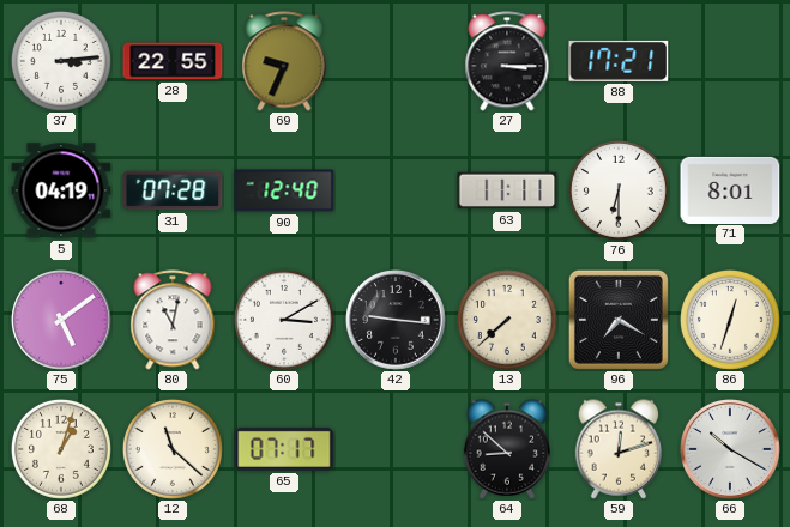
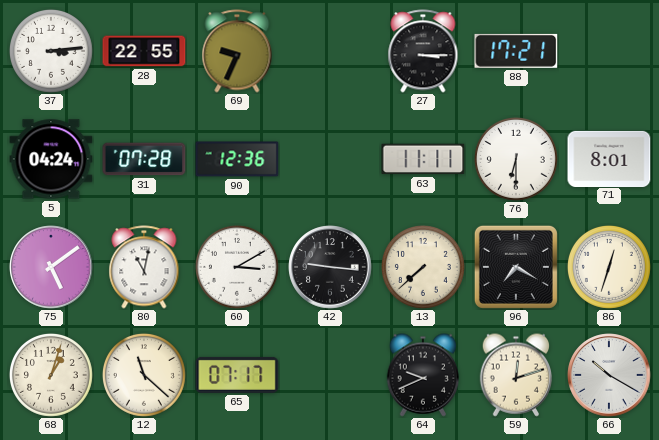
5: 04:19 -> 04:24 (51, 159)
90: 12:40 -> 12:36 (237, 159)
64: 8:52 -> 9:41 (422, 375)
